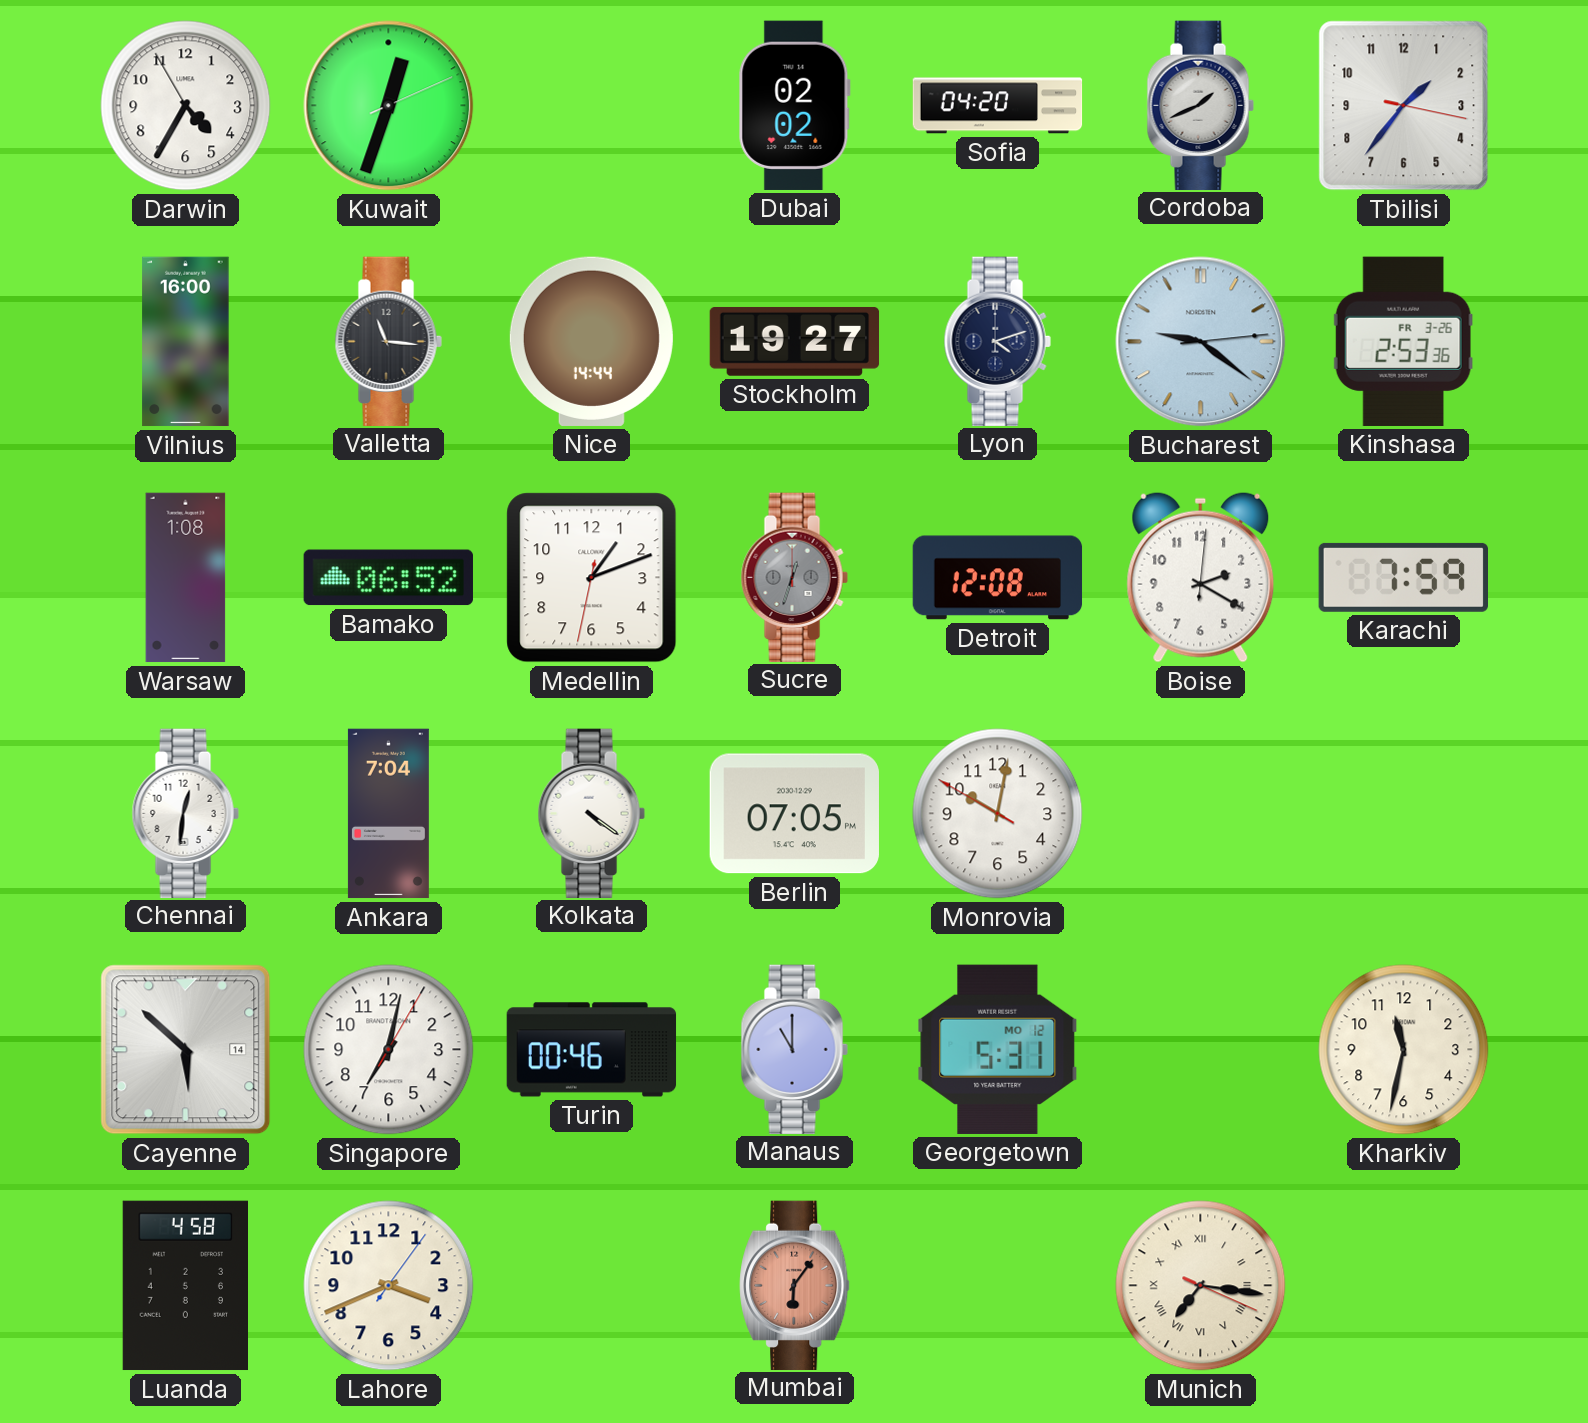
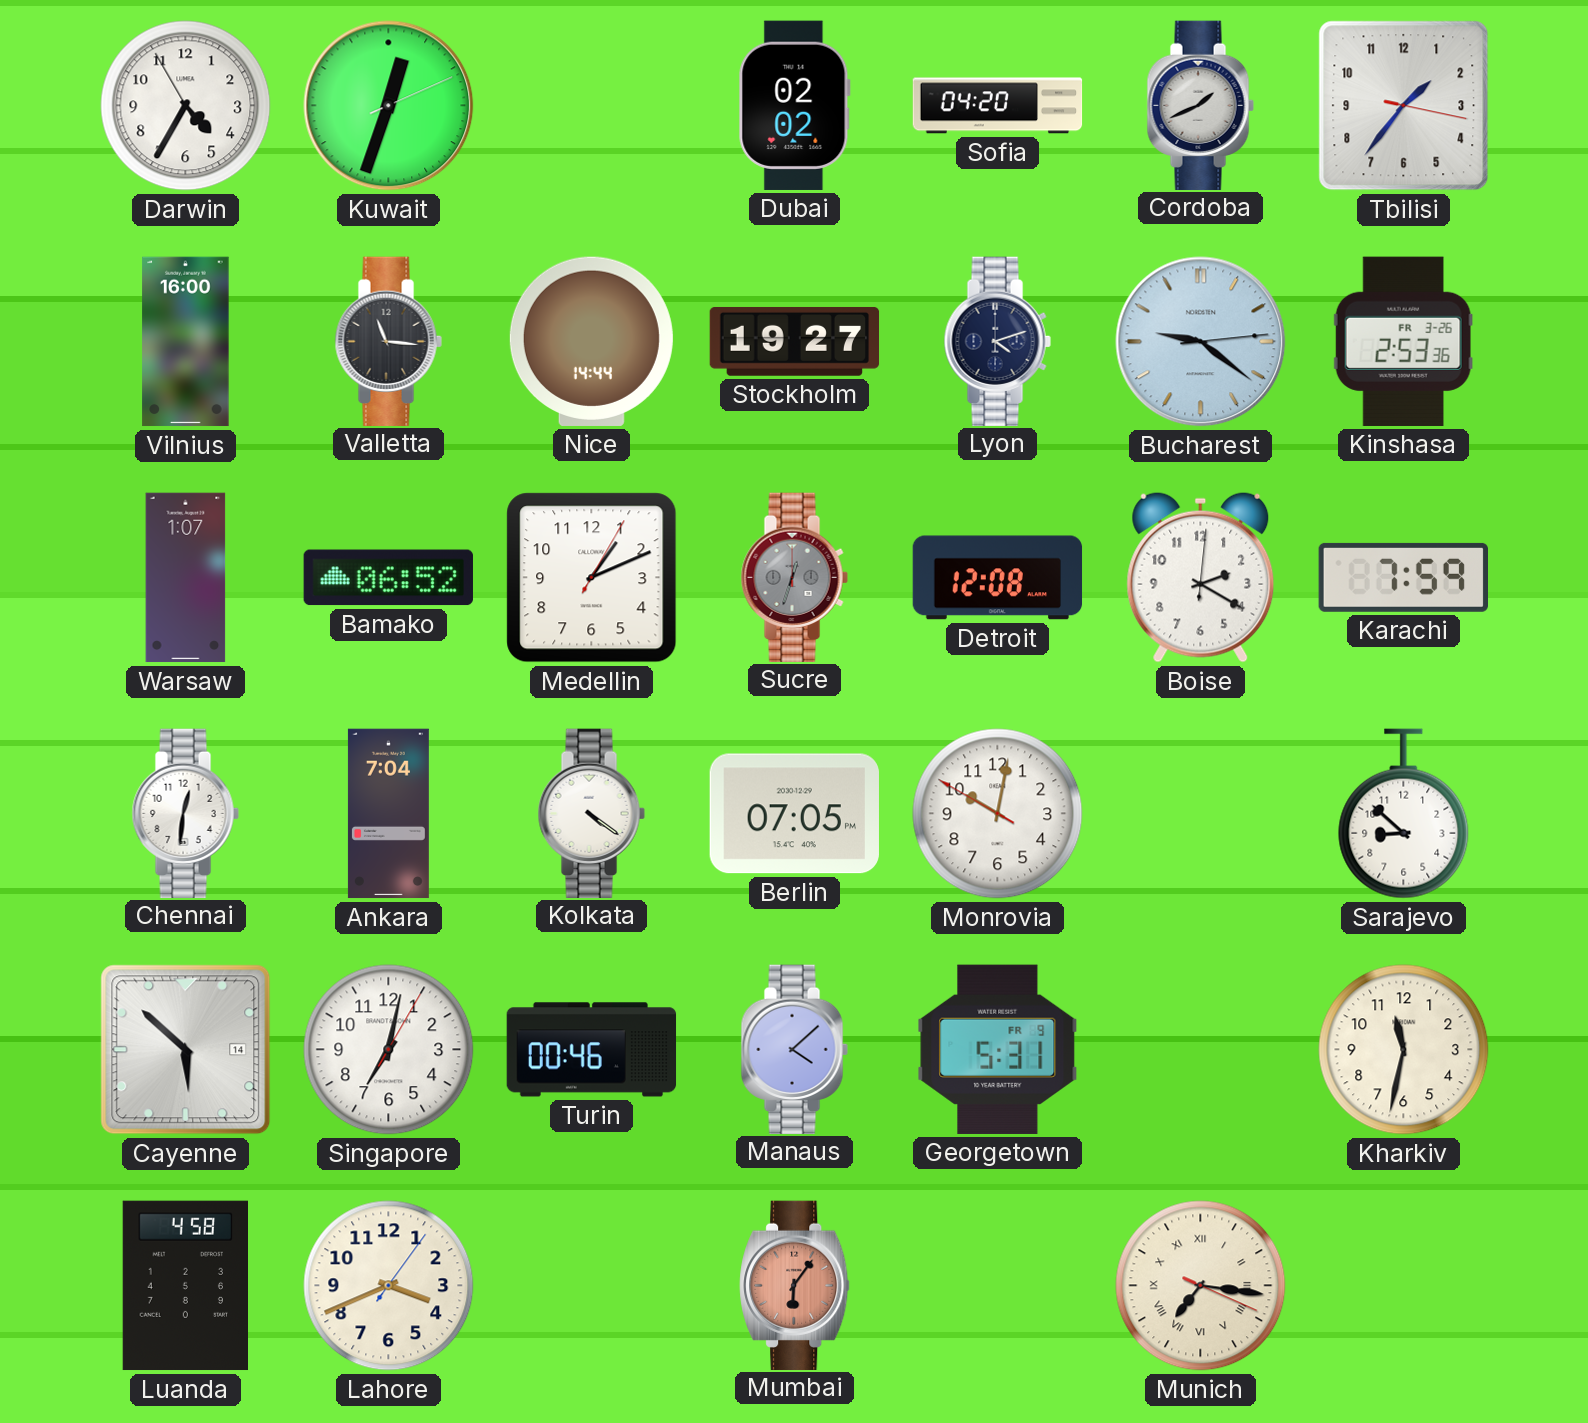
Warsaw: 1:08 -> 1:07 (186, 578)
Medellin: 1:11:32 -> 1:11:05 (592, 578)
Sarajevo: none -> 8:52 (1404, 814)
Manaus: 11:00 -> 4:08 (794, 1049)
Georgetown date: MO 12 -> FR 9 (998, 1049)
